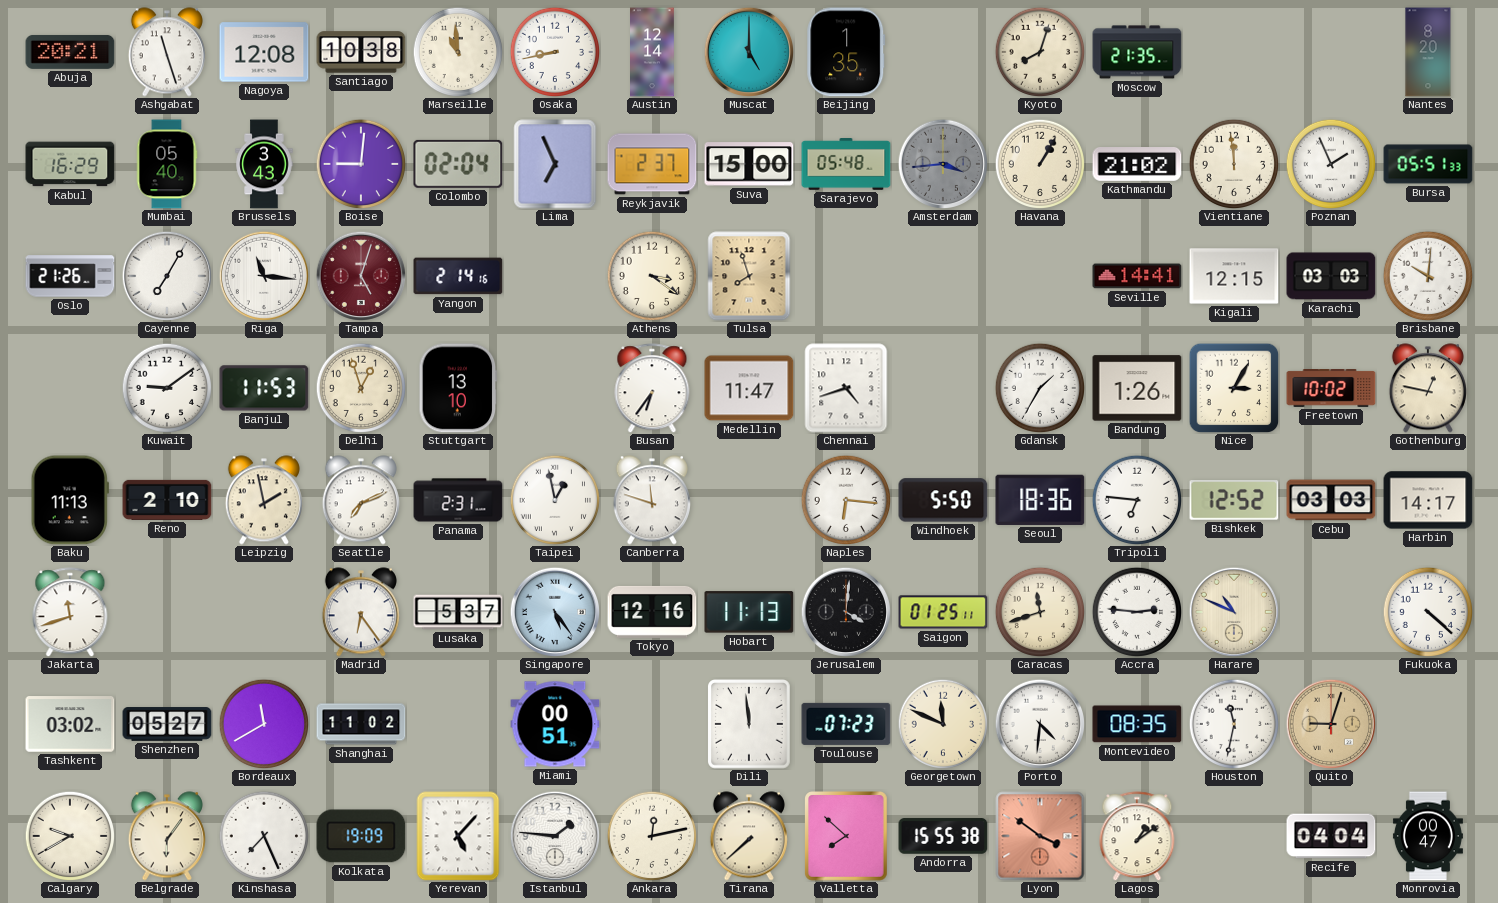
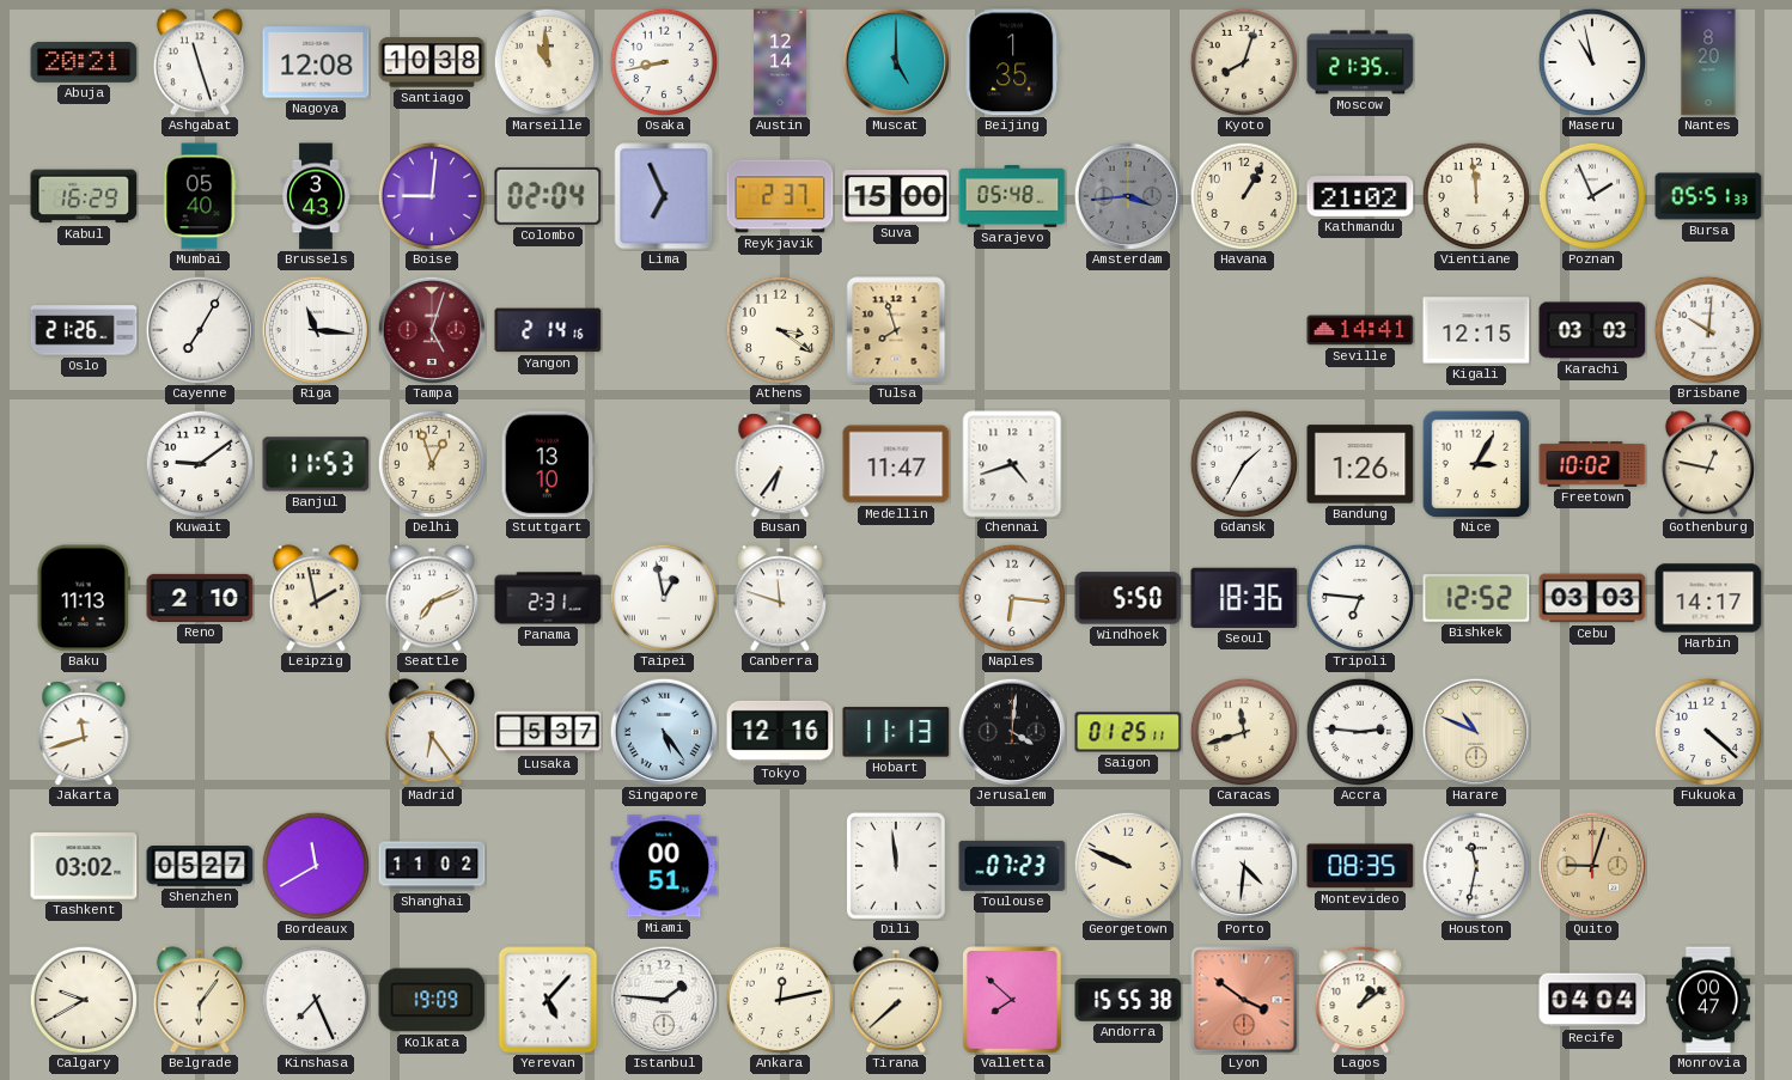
Maseru: none -> 10:58 (1592, 62)
Georgetown: 11:49 -> 9:49 (1128, 866)
